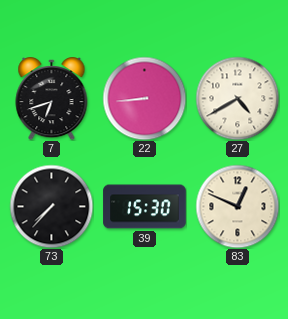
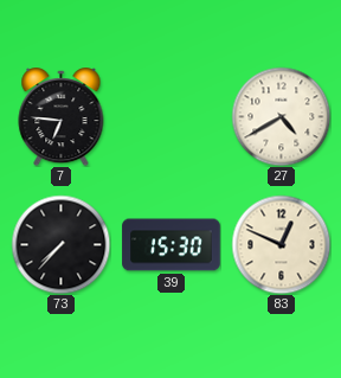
7: 6:42 -> 6:46 (62, 117)
22: 8:44 -> none (144, 98)
